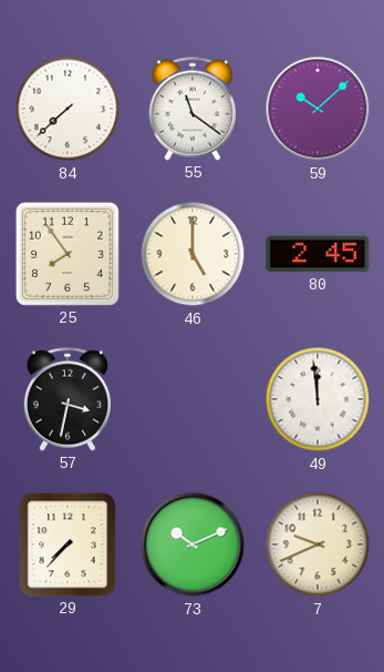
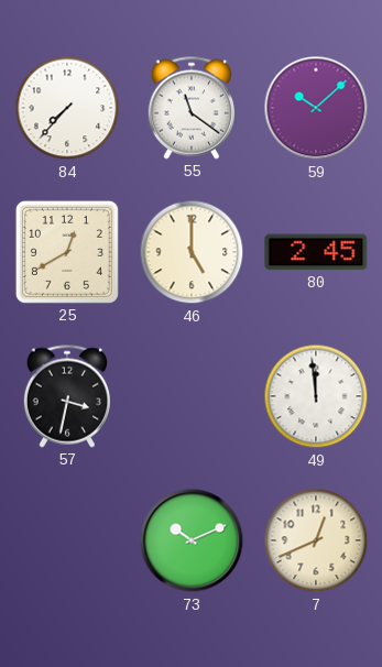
84: 7:38 -> 7:37 (67, 108)
25: 7:54 -> 12:40 (67, 252)
29: 7:37 -> none (68, 544)
7: 9:41 -> 12:41 (316, 540)
